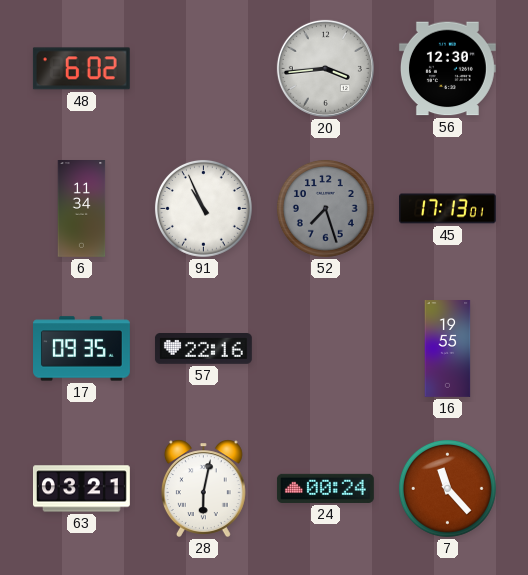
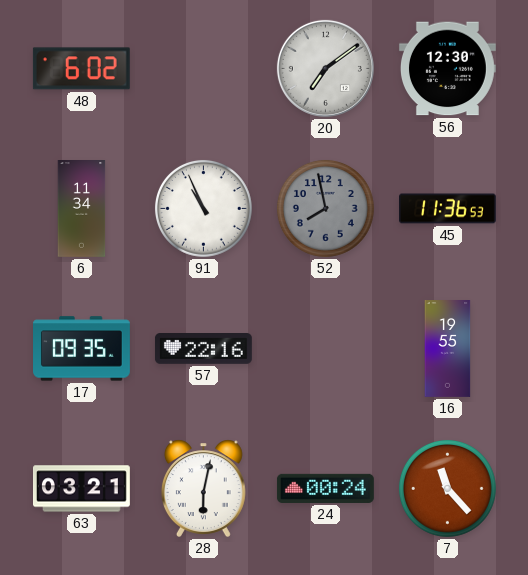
20: 3:44 -> 7:09 (325, 68)
52: 7:27 -> 7:58 (325, 208)
45: 17:13 -> 11:36 (448, 209)
